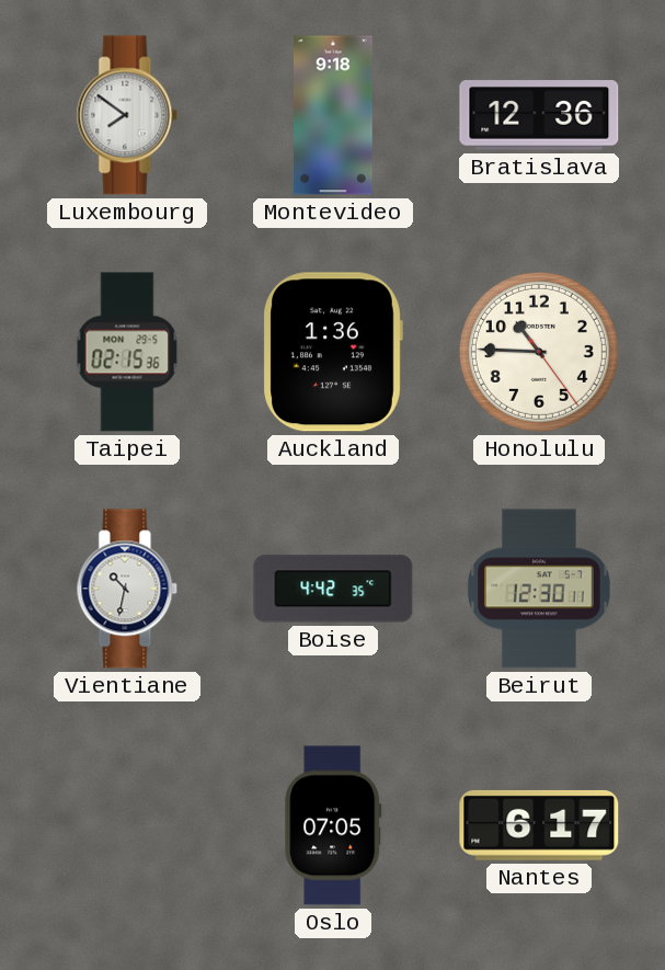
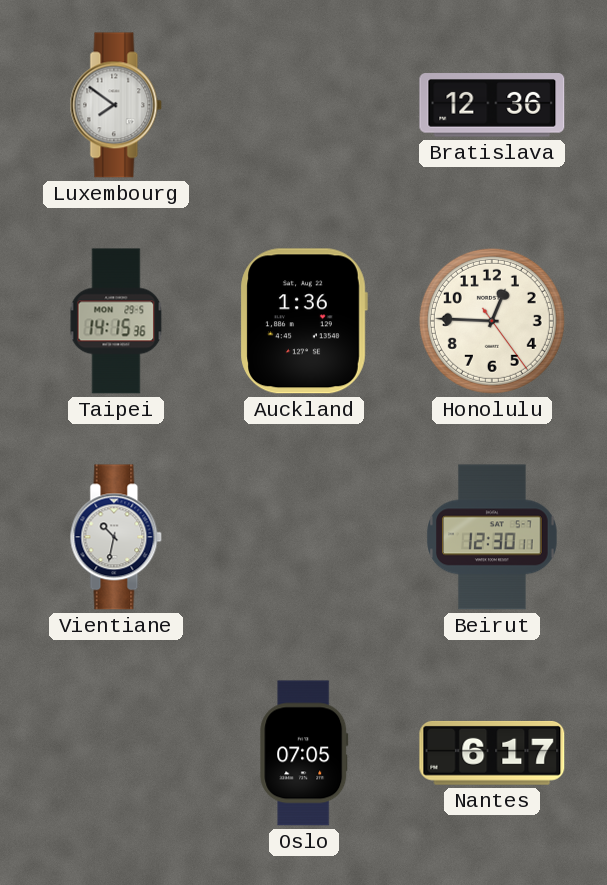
Montevideo: 9:18 -> none (333, 115)
Taipei: 02:15 -> 14:15 (116, 321)
Honolulu: 10:45 -> 12:45 (492, 321)
Boise: 4:42 -> none (333, 589)
